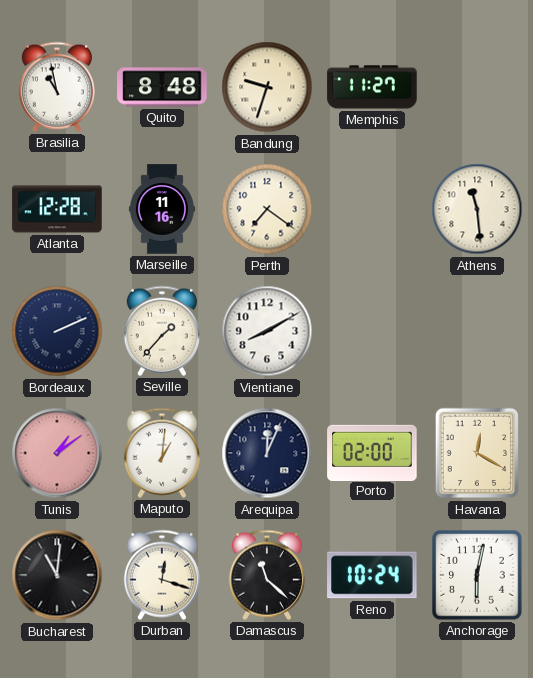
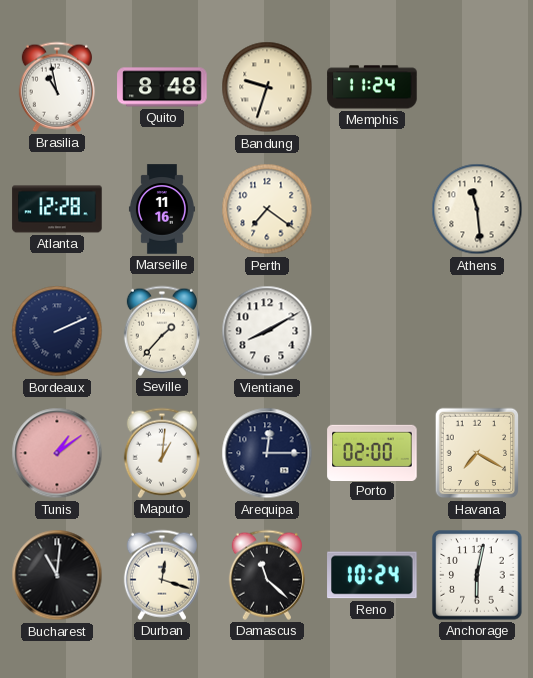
Memphis: 11:27 -> 11:24 (372, 87)
Arequipa: 12:04 -> 12:15 (267, 453)
Havana: 12:20 -> 7:20 (477, 453)
